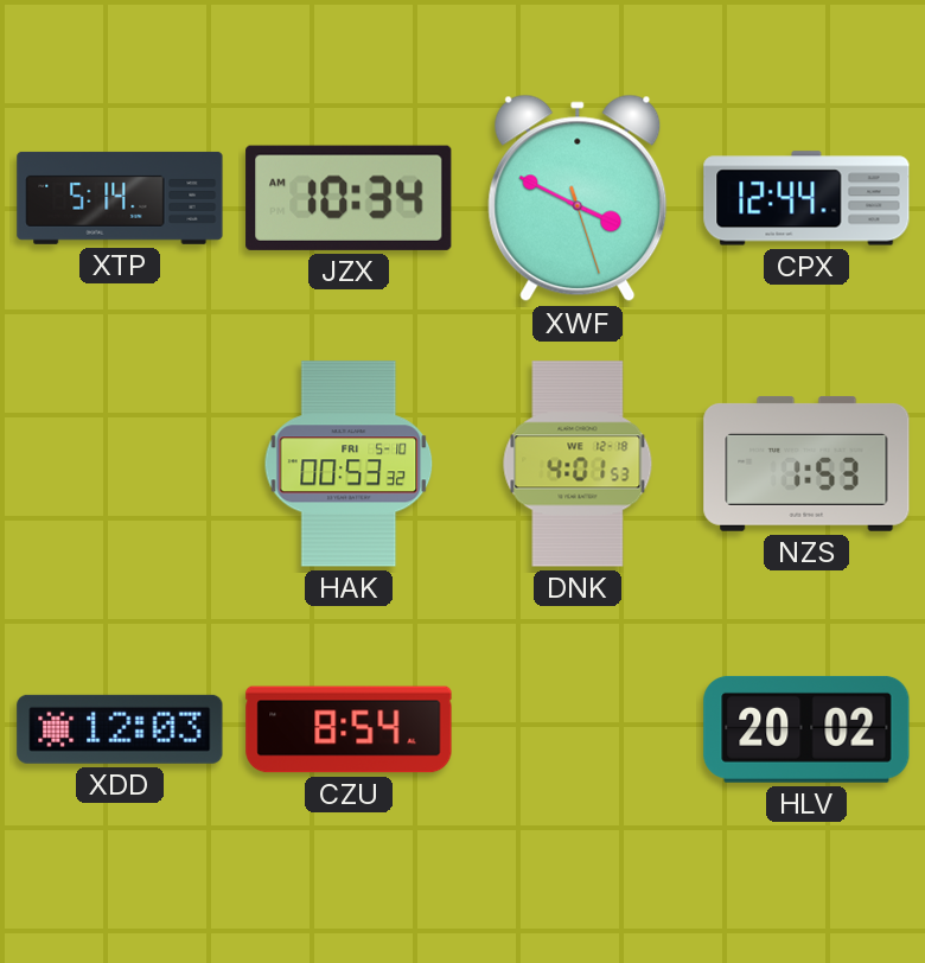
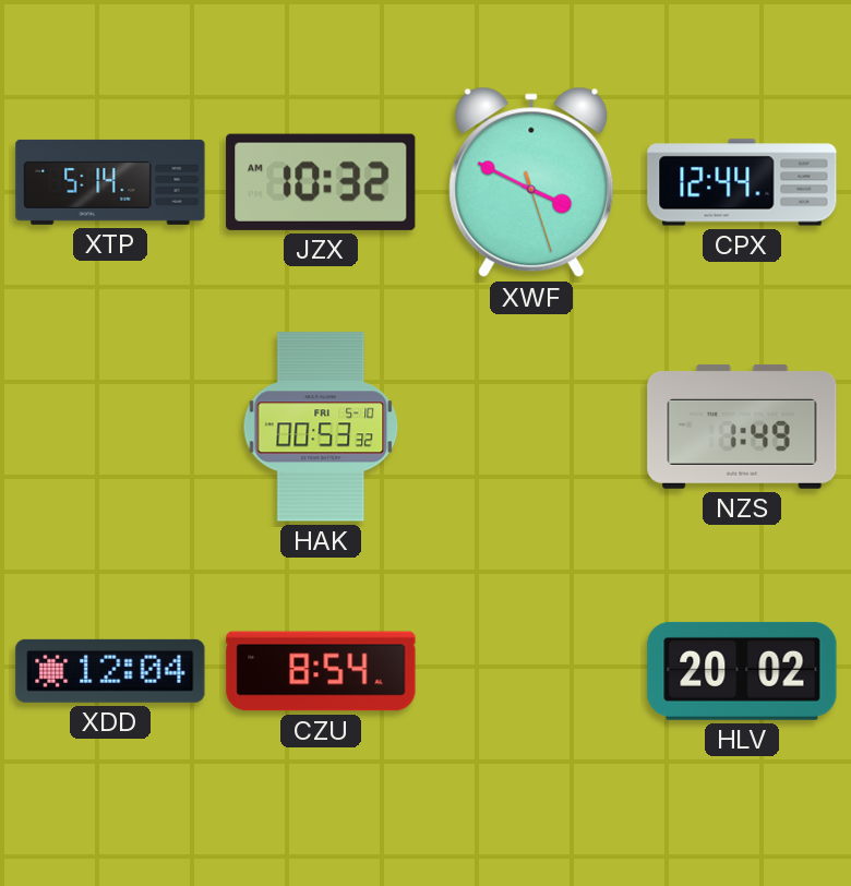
JZX: 10:34 -> 10:32 (321, 182)
DNK: 4:01 -> none (578, 464)
NZS: 1:53 -> 1:49 (742, 427)
XDD: 12:03 -> 12:04 (110, 671)
